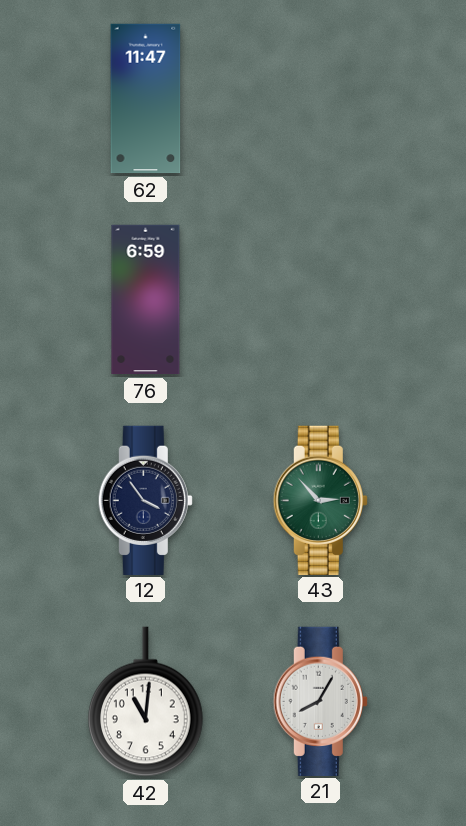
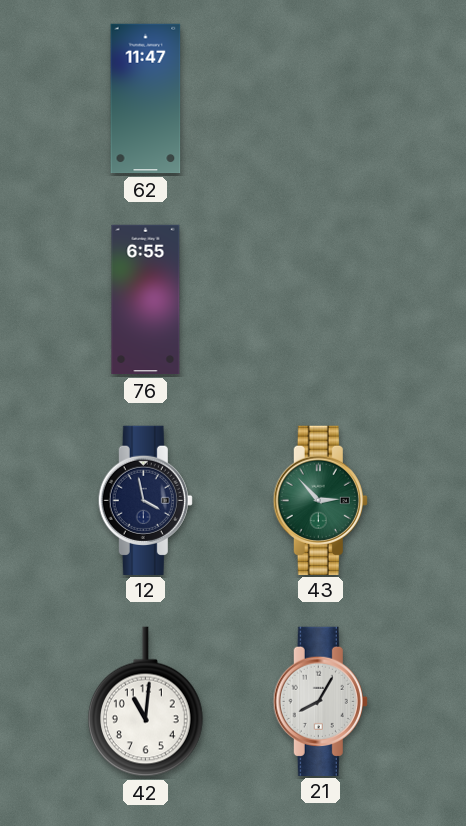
76: 6:59 -> 6:55 (146, 300)
12: 3:54 -> 3:58 (145, 500)
